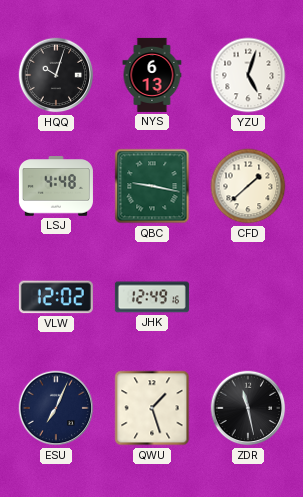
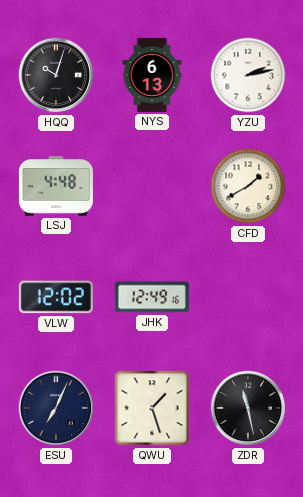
YZU: 5:03 -> 2:13 (248, 75)
QBC: 9:17 -> none (152, 186)
CFD: 1:38 -> 1:40 (248, 186)
